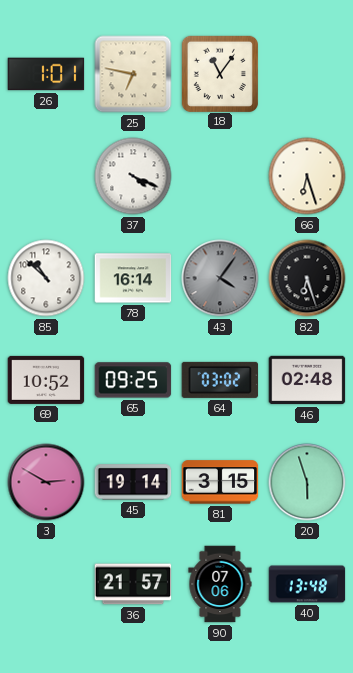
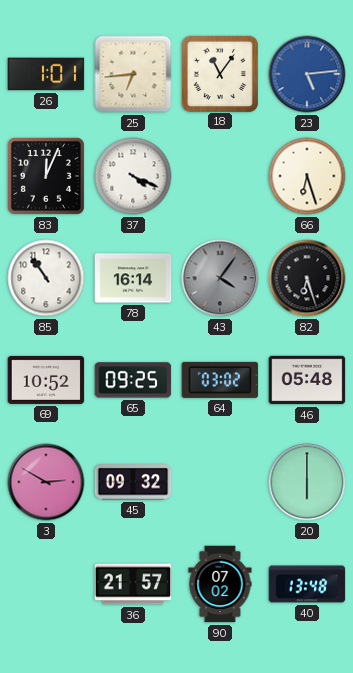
25: 6:47 -> 6:44 (133, 74)
23: none -> 5:14 (307, 74)
83: none -> 12:04 (46, 176)
85: 10:52 -> 10:54 (46, 278)
46: 02:48 -> 05:48 (307, 380)
45: 19:14 -> 09:32 (133, 482)
81: 3:15 -> none (220, 482)
20: 5:57 -> 6:00 (307, 482)
90: 07:06 -> 07:02 (220, 584)
